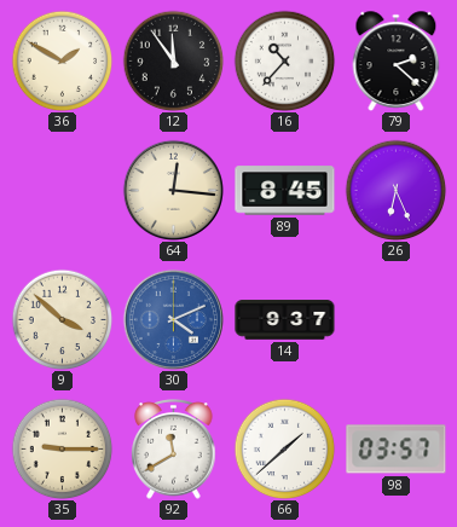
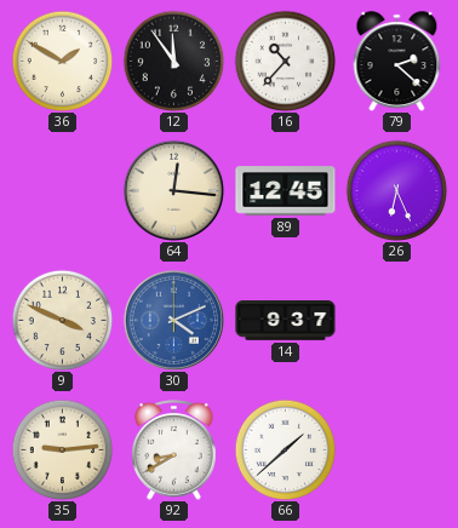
89: 8:45 -> 12:45 (286, 191)
9: 3:52 -> 3:49 (62, 320)
35: 9:15 -> 9:14 (62, 449)
92: 11:40 -> 8:40 (174, 450)
98: 03:57 -> none (397, 450)
